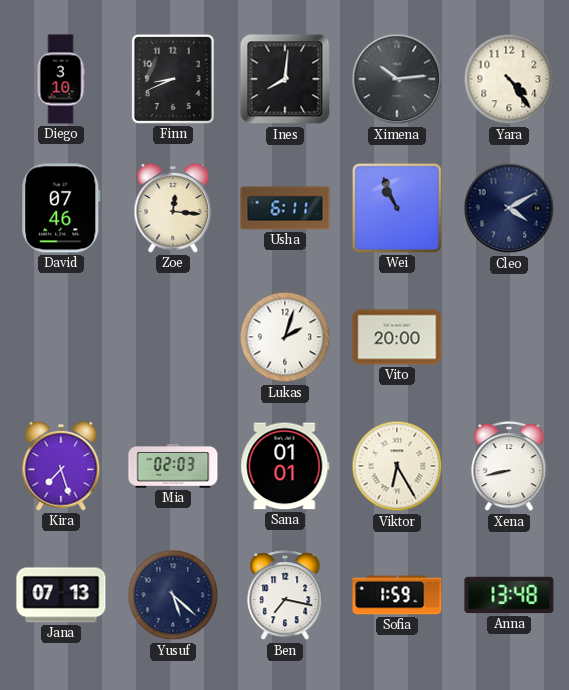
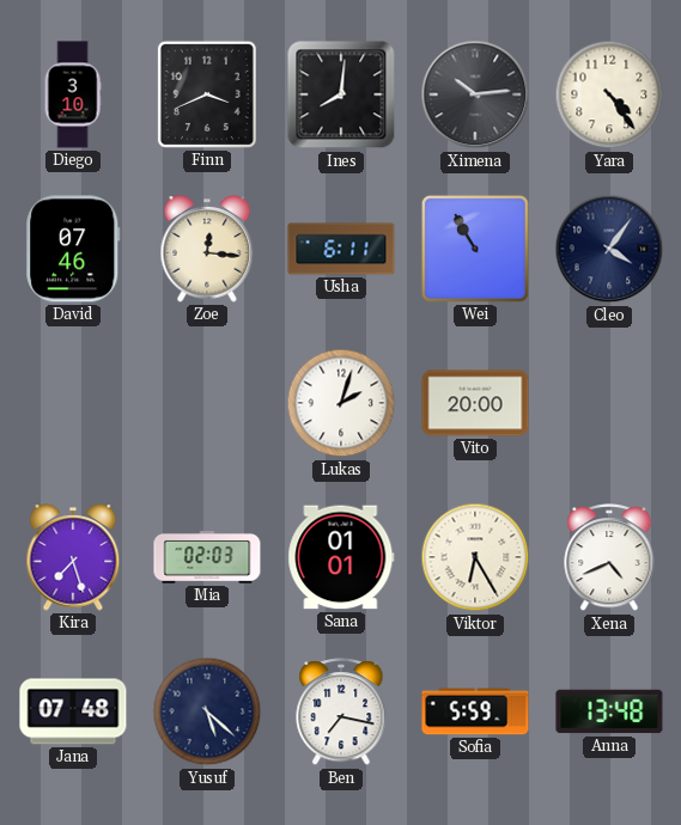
Finn: 8:41 -> 3:41 (207, 94)
Wei: 10:56 -> 10:55 (475, 249)
Cleo: 4:10 -> 4:06 (609, 249)
Xena: 8:43 -> 4:41 (609, 558)
Jana: 07:13 -> 07:48 (73, 711)
Sofia: 1:59 -> 5:59 (475, 711)
